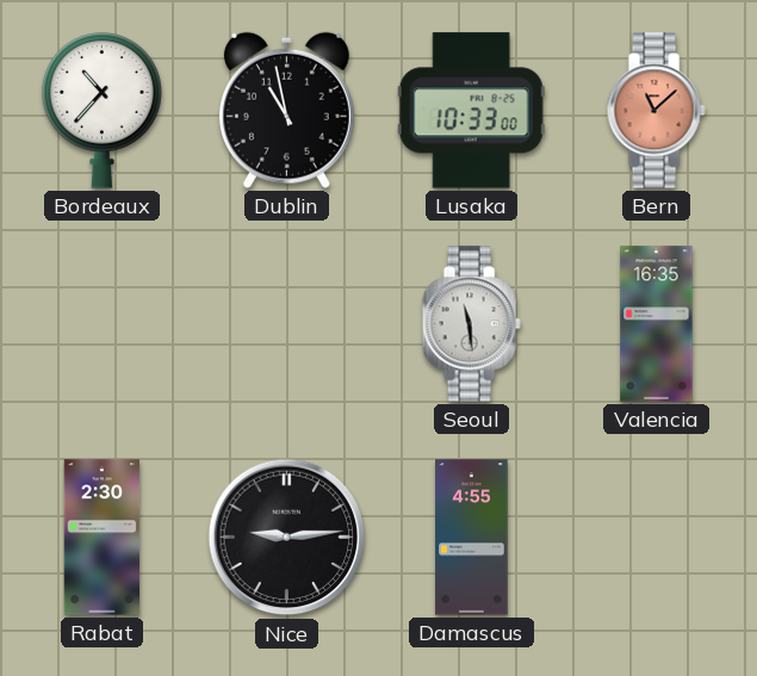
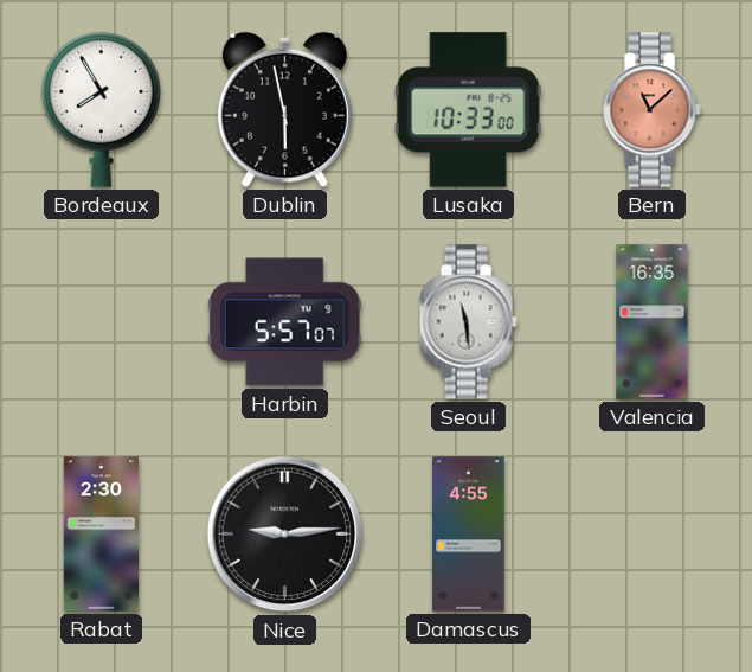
Bordeaux: 10:37 -> 7:55 (102, 110)
Dublin: 10:58 -> 5:58 (284, 109)
Harbin: none -> 5:57 (284, 322)
